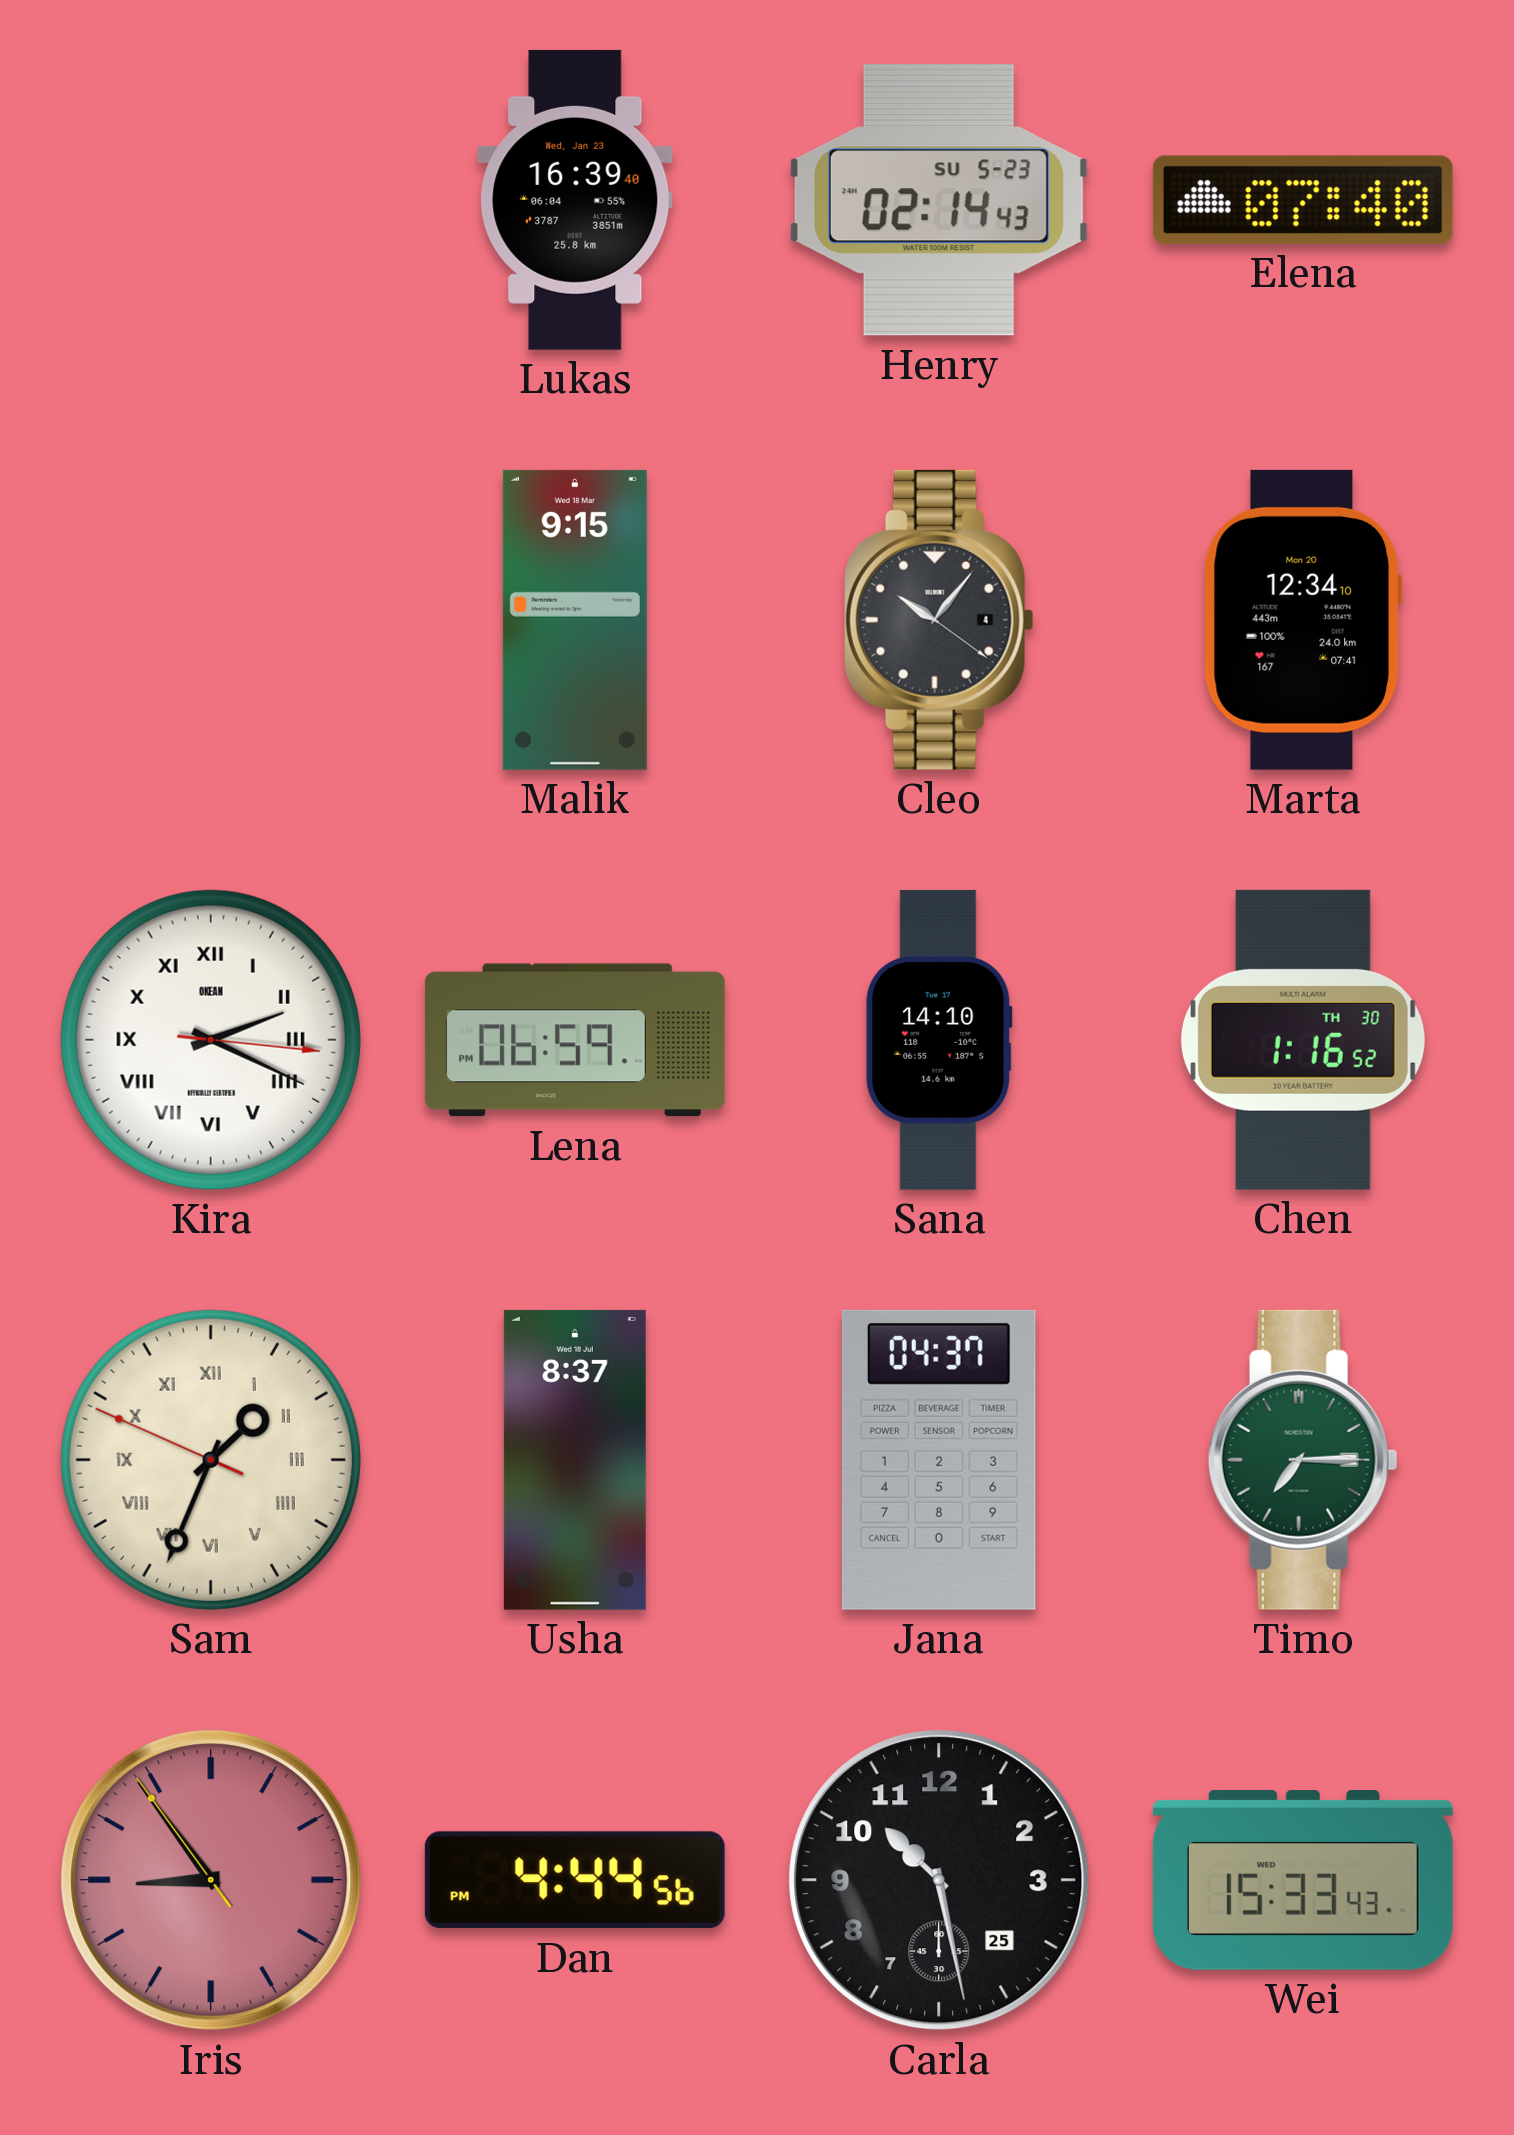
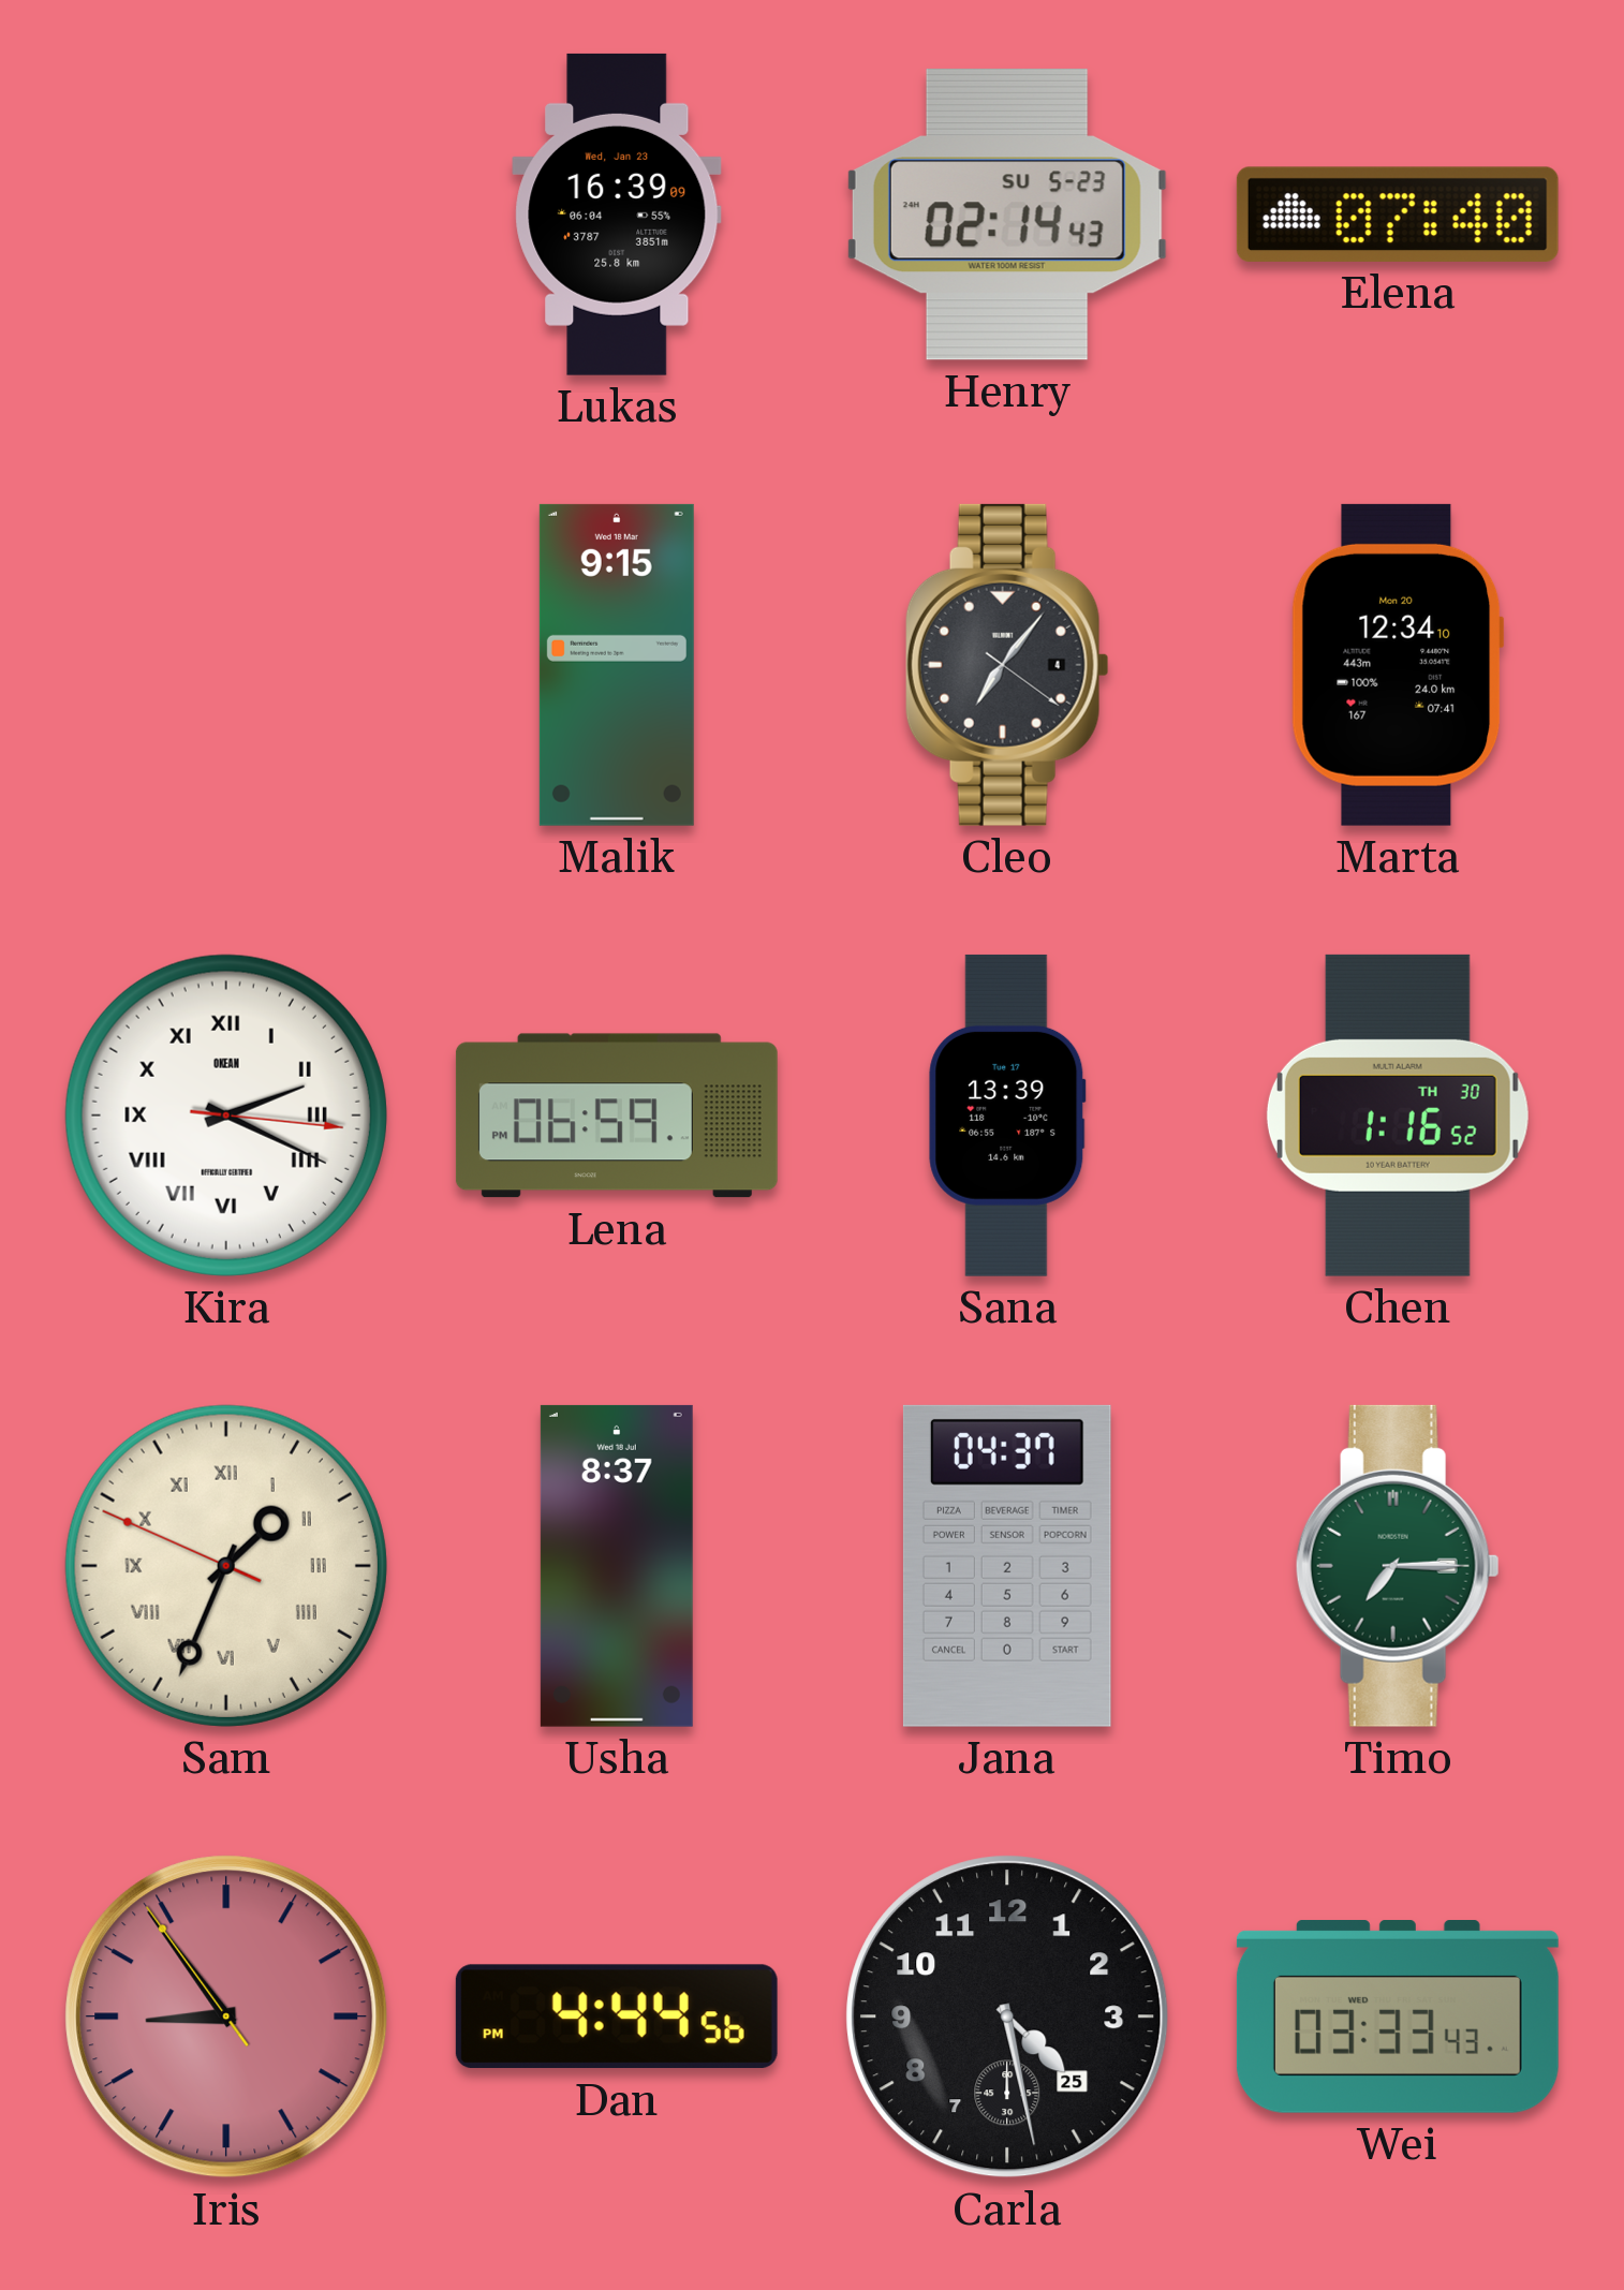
Lukas: 16:39:40 -> 16:39:09 (617, 215)
Cleo: 10:06 -> 7:06 (1007, 665)
Sana: 14:10 -> 13:39 (1007, 1116)
Carla: 10:28 -> 4:28 (1007, 2016)
Wei: 15:33 -> 03:33 (1398, 2018)
